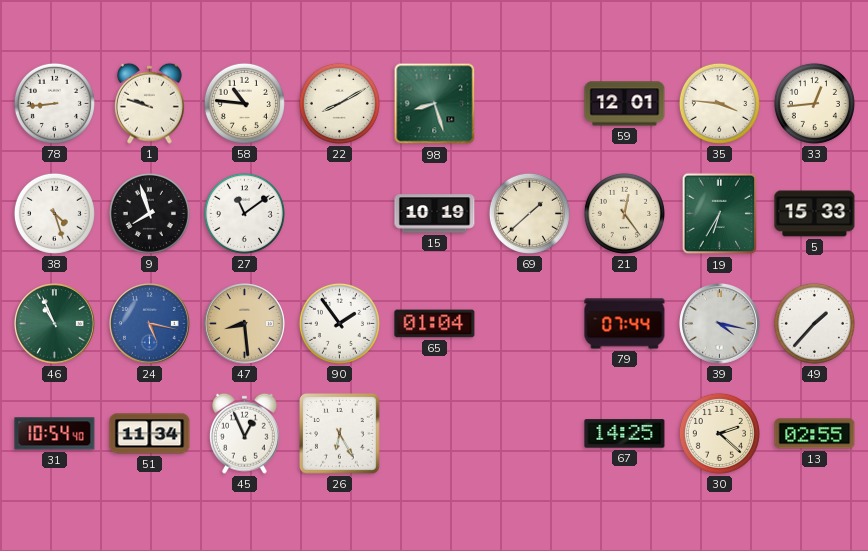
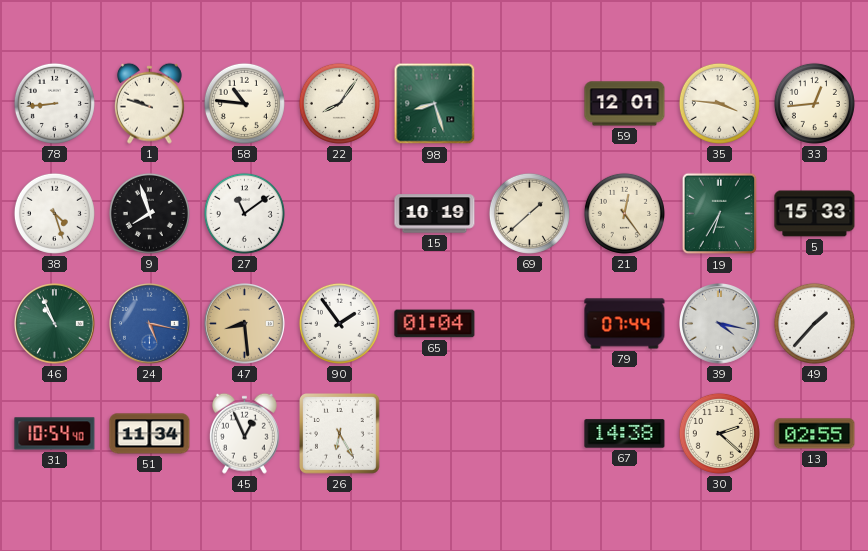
22: 8:10 -> 8:06 (339, 103)
67: 14:25 -> 14:38 (625, 434)
